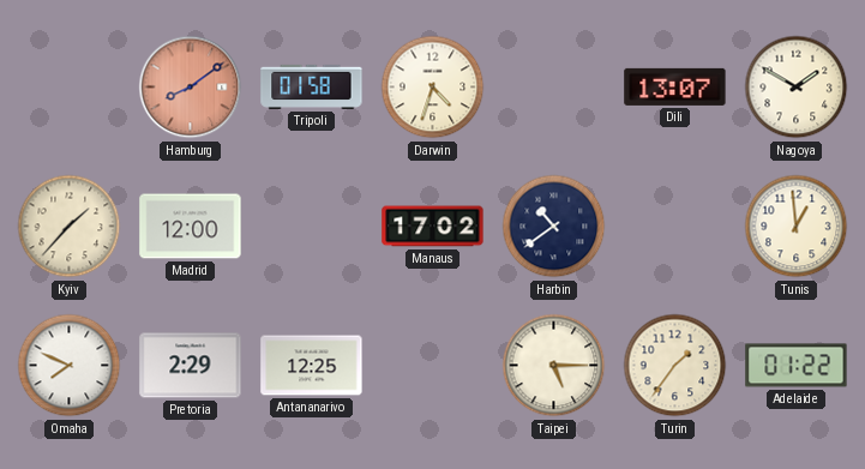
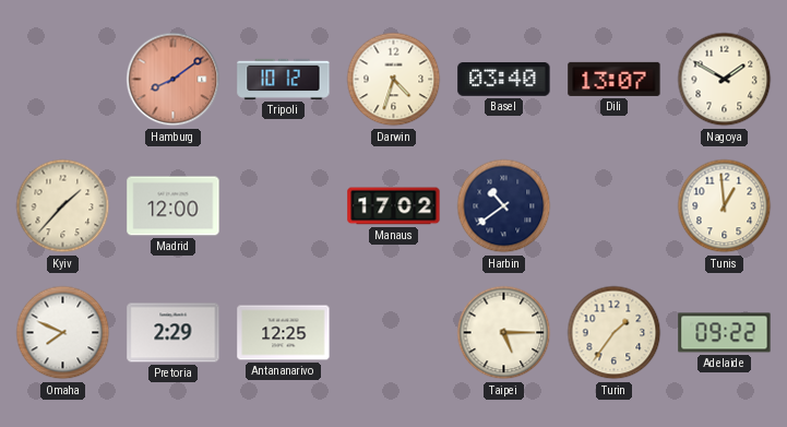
Tripoli: 01:58 -> 10:12 (284, 79)
Basel: none -> 03:40 (504, 80)
Adelaide: 01:22 -> 09:22 (725, 333)
